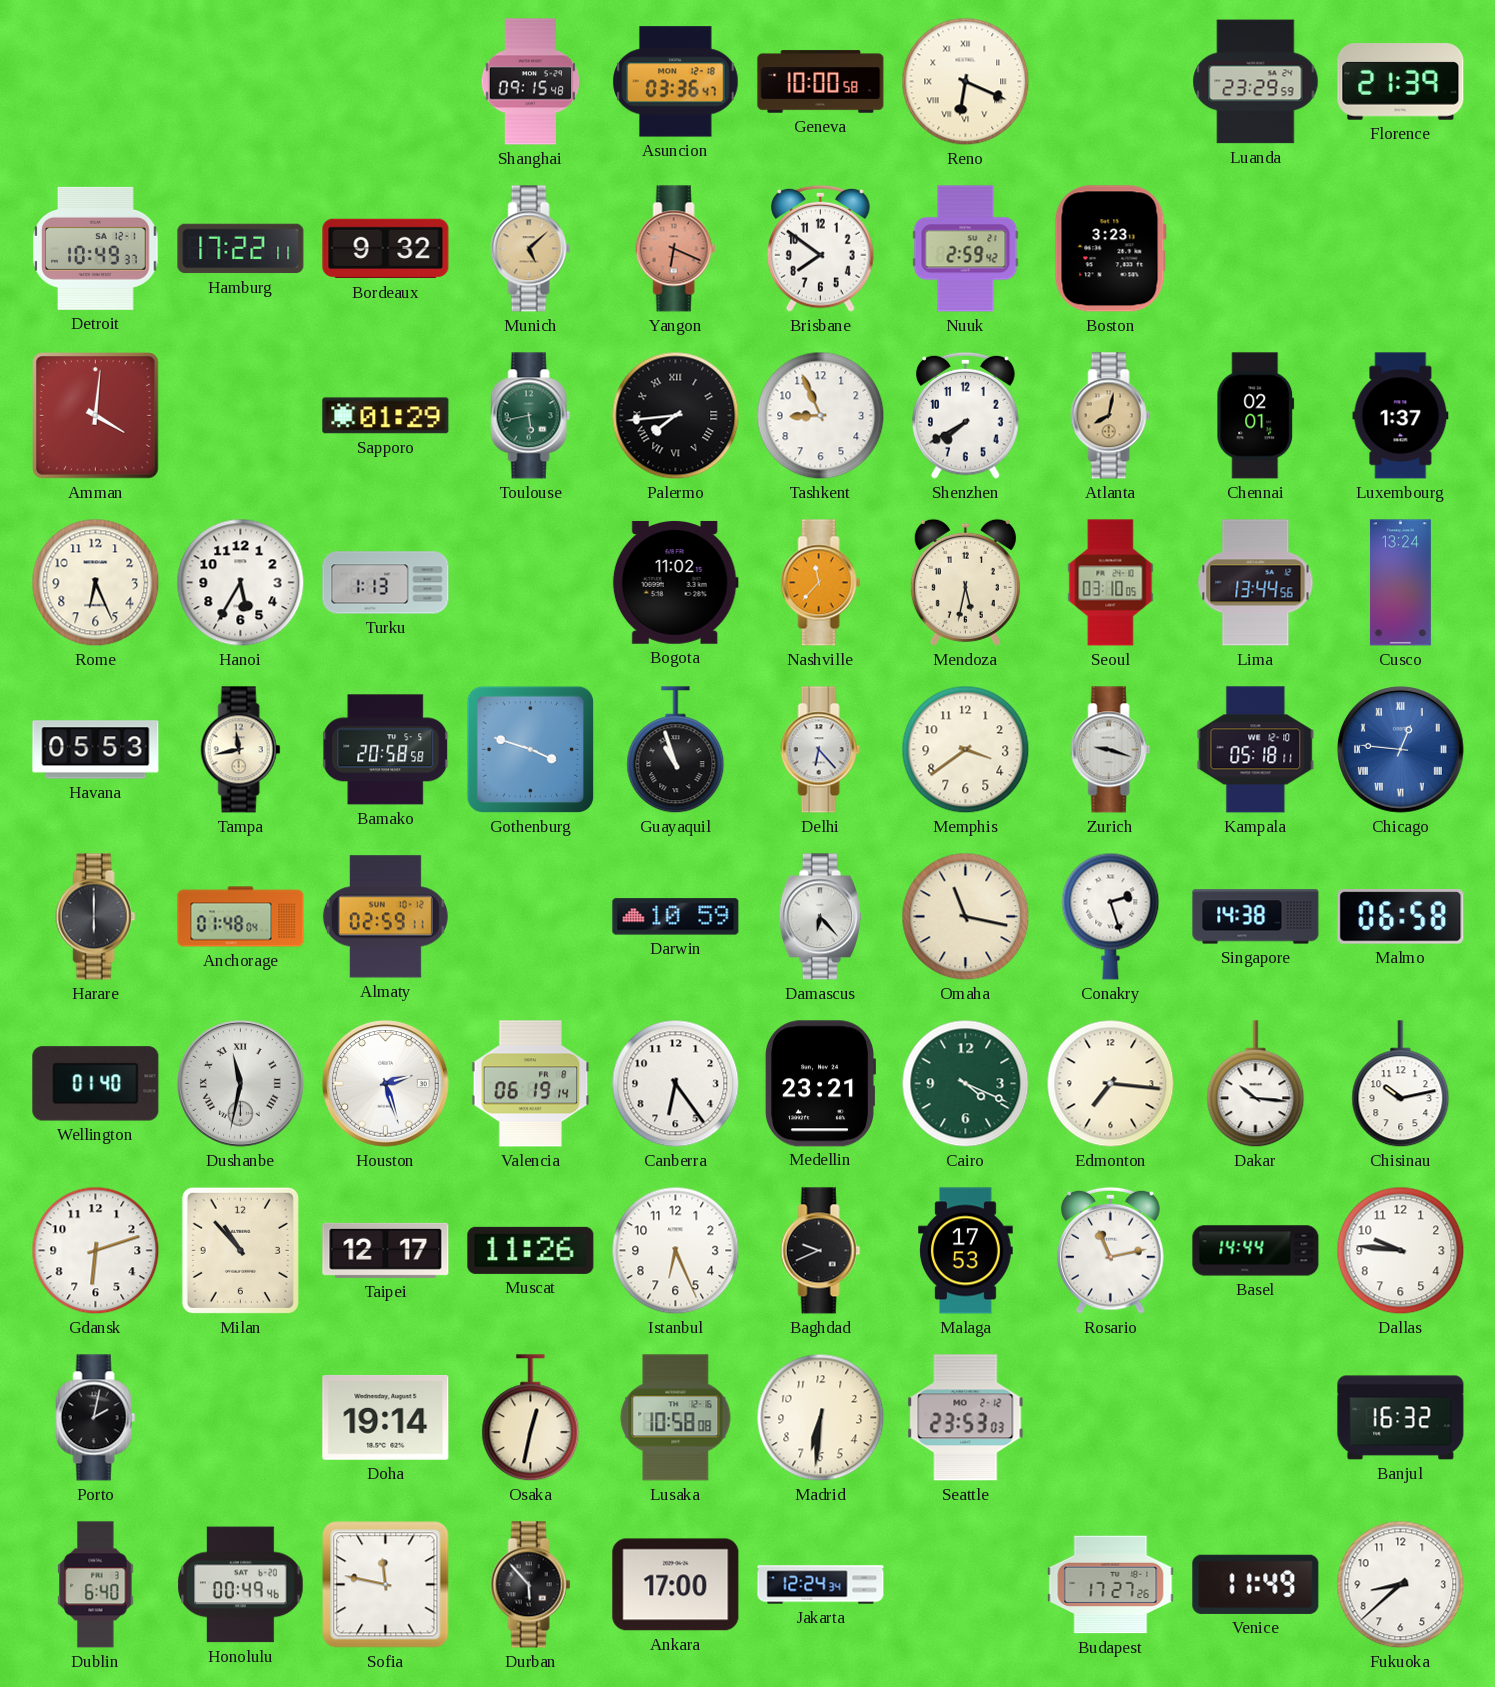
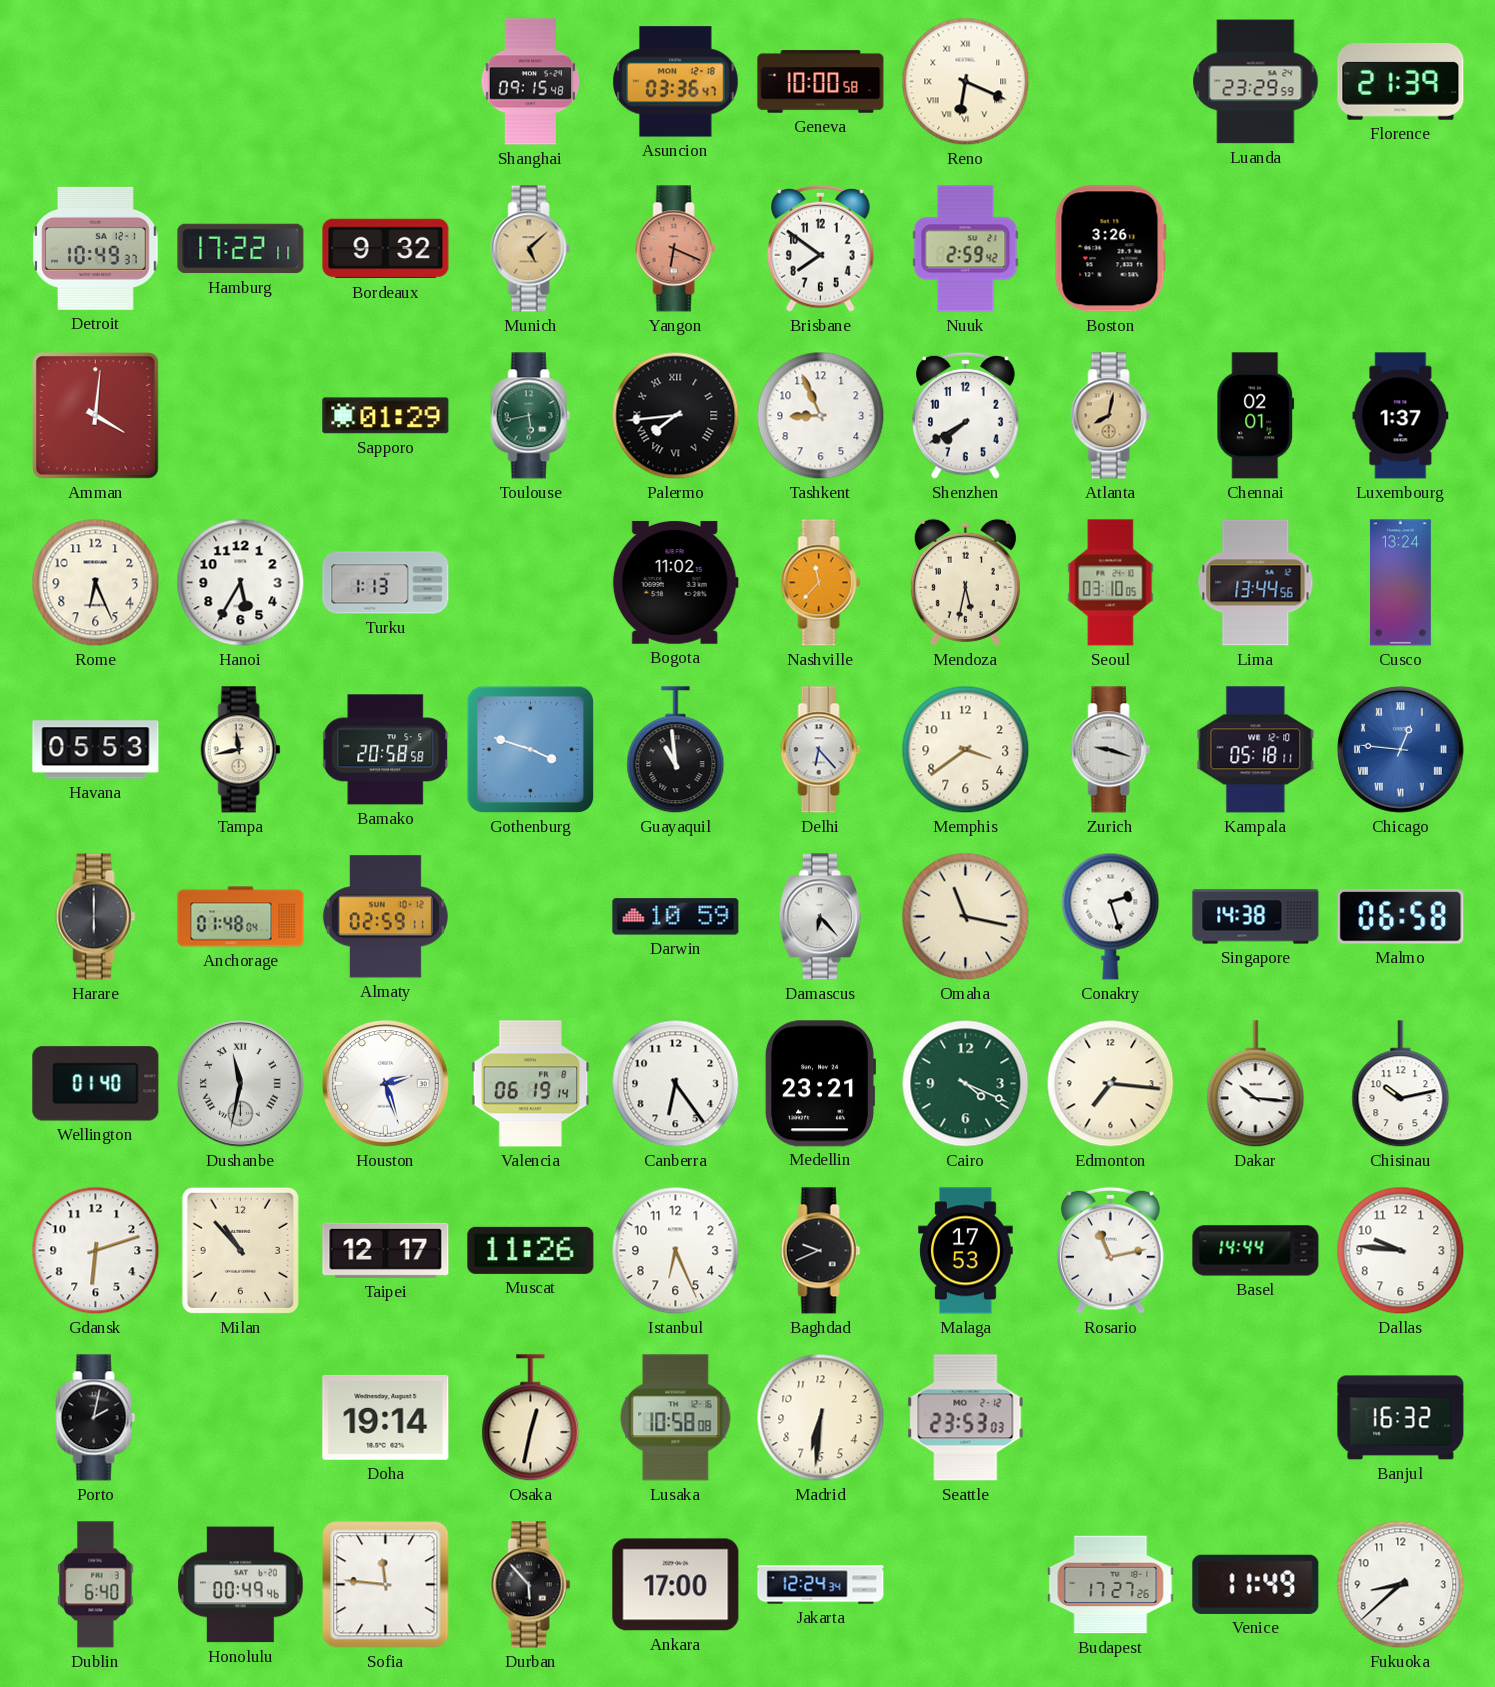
Boston: 3:23 -> 3:26 (1110, 249)
Guayaquil: 10:57 -> 10:59 (676, 750)
Sofia: 11:47 -> 11:46 (386, 1585)
